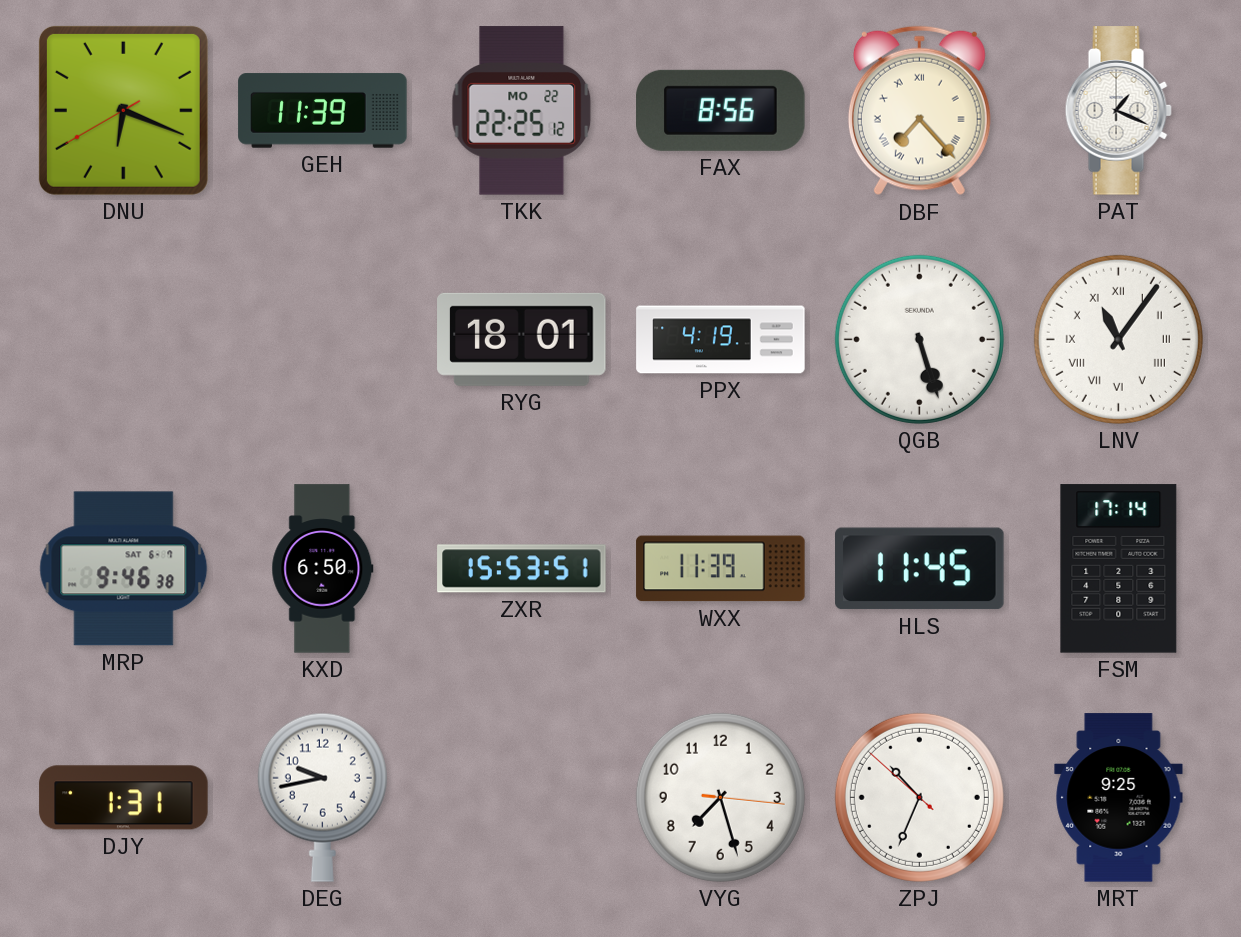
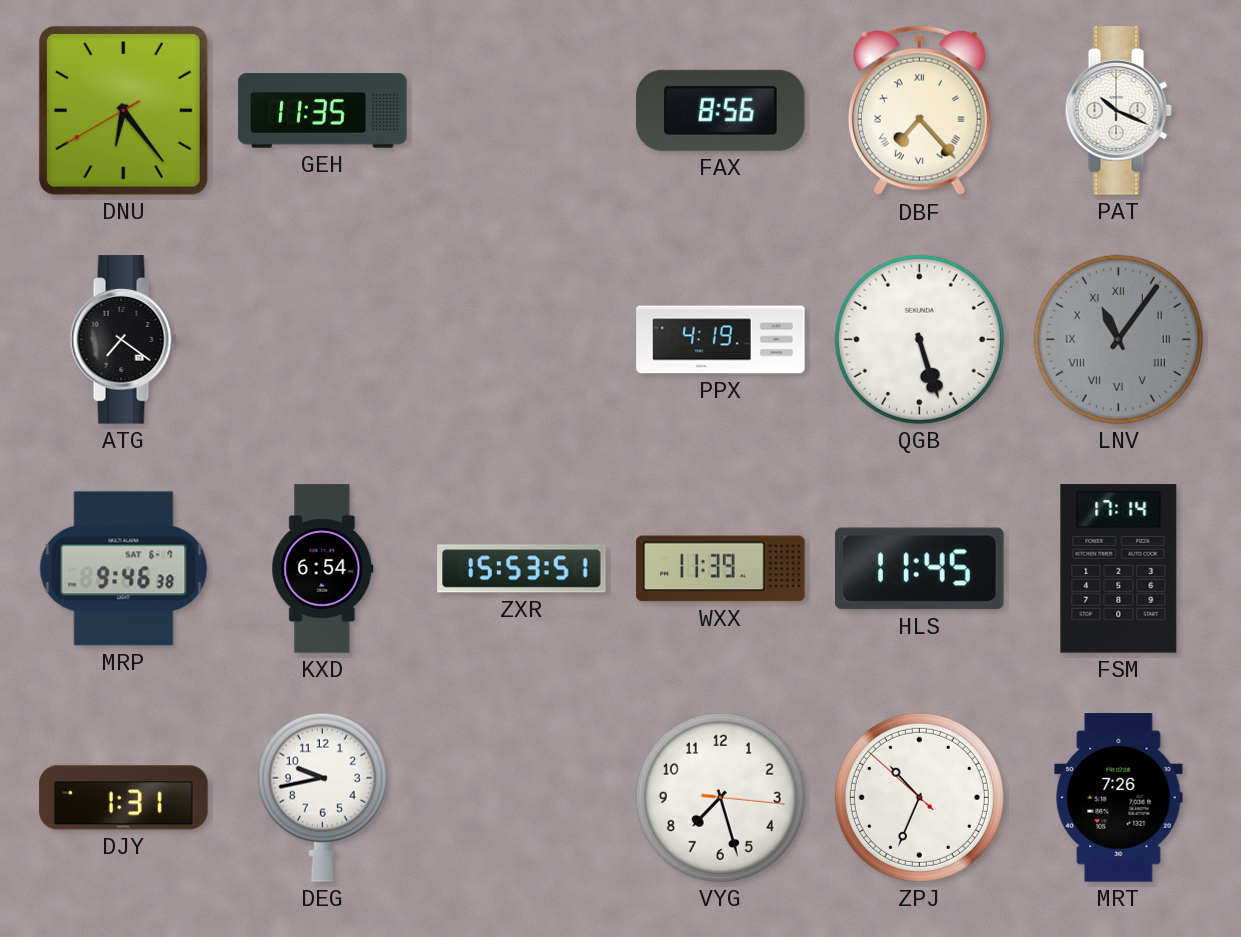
DNU: 6:18 -> 6:23 (123, 110)
GEH: 11:39 -> 11:35 (323, 111)
TKK: 22:25 -> none (522, 111)
PAT: 1:19 -> 10:19 (1118, 111)
ATG: none -> 7:21 (123, 340)
RYG: 18:01 -> none (522, 339)
LNV dial: white -> grey (1118, 339)
KXD: 6:50 -> 6:54 (323, 569)
MRT: 9:25 -> 7:26 (1119, 798)
